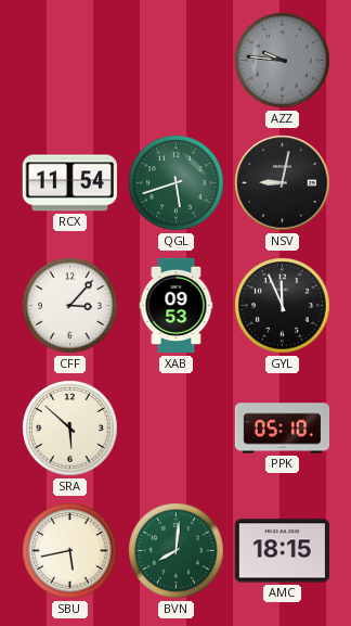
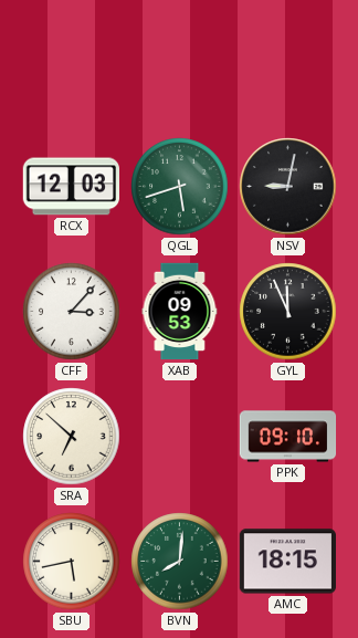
AZZ: 9:46 -> none (283, 61)
RCX: 11:54 -> 12:03 (71, 187)
SRA: 5:52 -> 6:52 (72, 437)
PPK: 05:10 -> 09:10 (288, 437)
